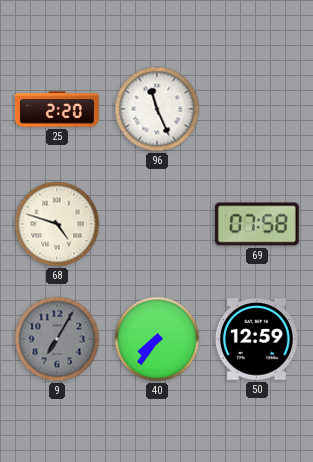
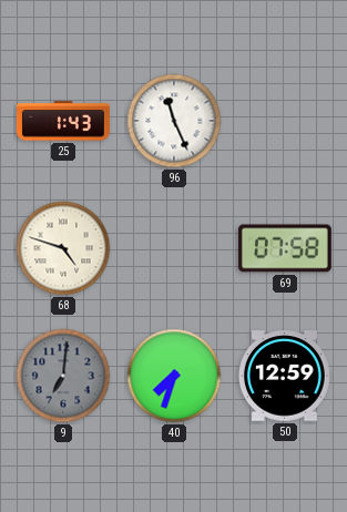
25: 2:20 -> 1:43 (64, 121)
9: 7:05 -> 7:01 (63, 376)
40: 7:36 -> 7:33 (174, 376)
